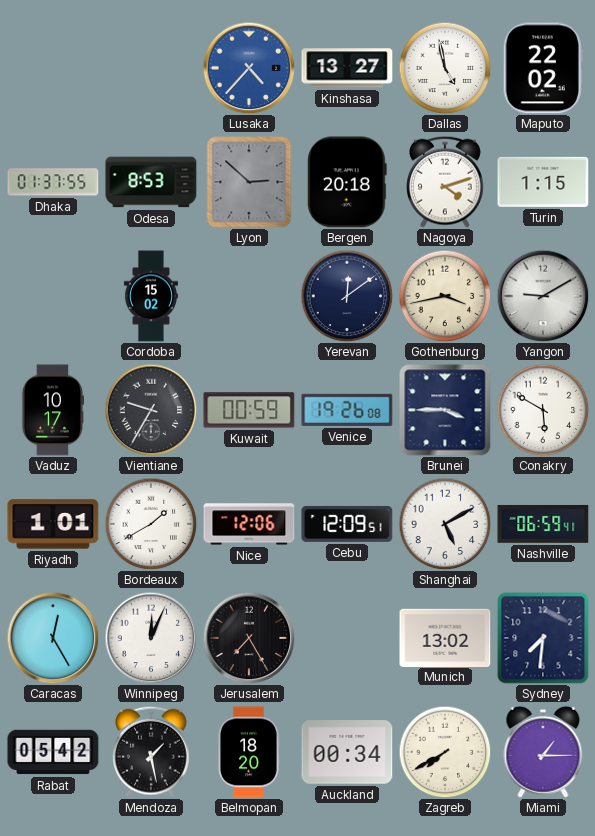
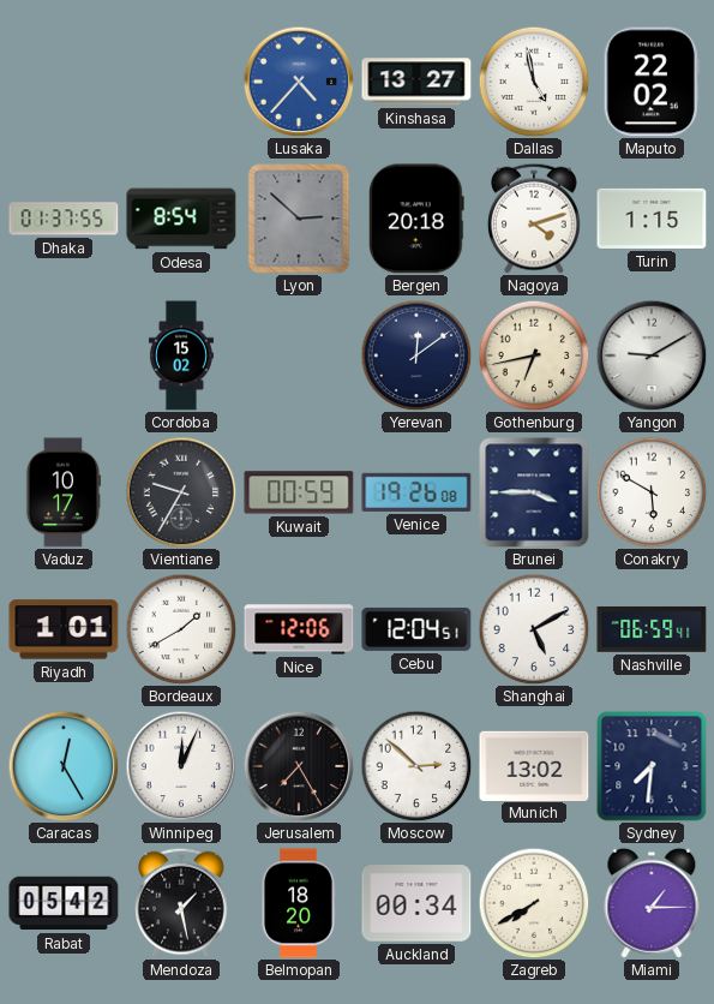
Odesa: 8:53 -> 8:54 (181, 219)
Gothenburg: 3:43 -> 6:43 (534, 355)
Cebu: 12:09 -> 12:04 (416, 629)
Moscow: none -> 2:52 (416, 766)
